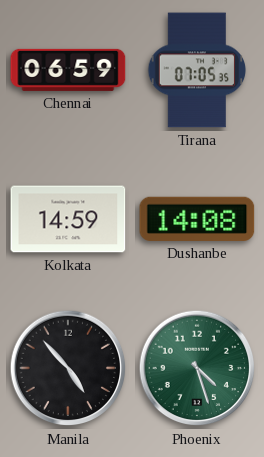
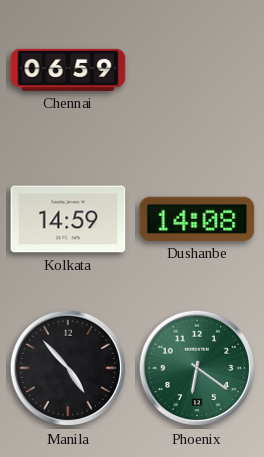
Tirana: 07:05 -> none (197, 70)
Phoenix: 4:27 -> 6:21 (197, 368)
